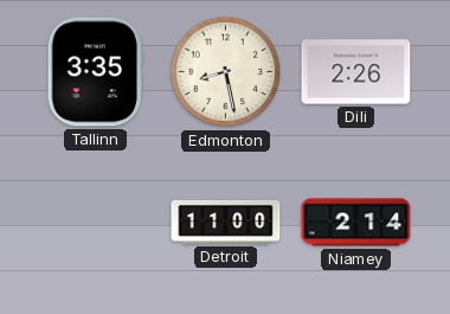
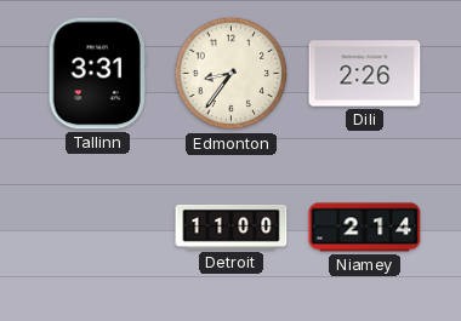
Tallinn: 3:35 -> 3:31 (97, 74)
Edmonton: 8:28 -> 8:36 (232, 74)
